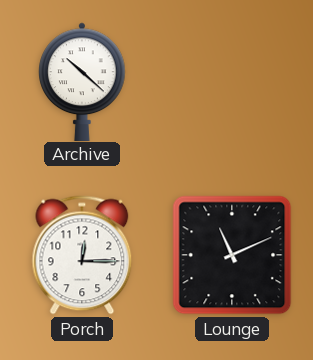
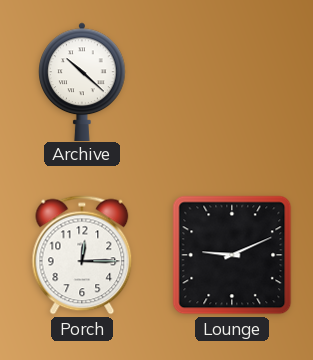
Lounge: 11:11 -> 9:11 (232, 255)
